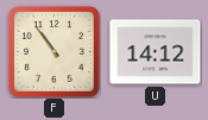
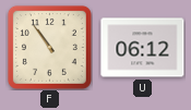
U: 14:12 -> 06:12 (143, 48)
